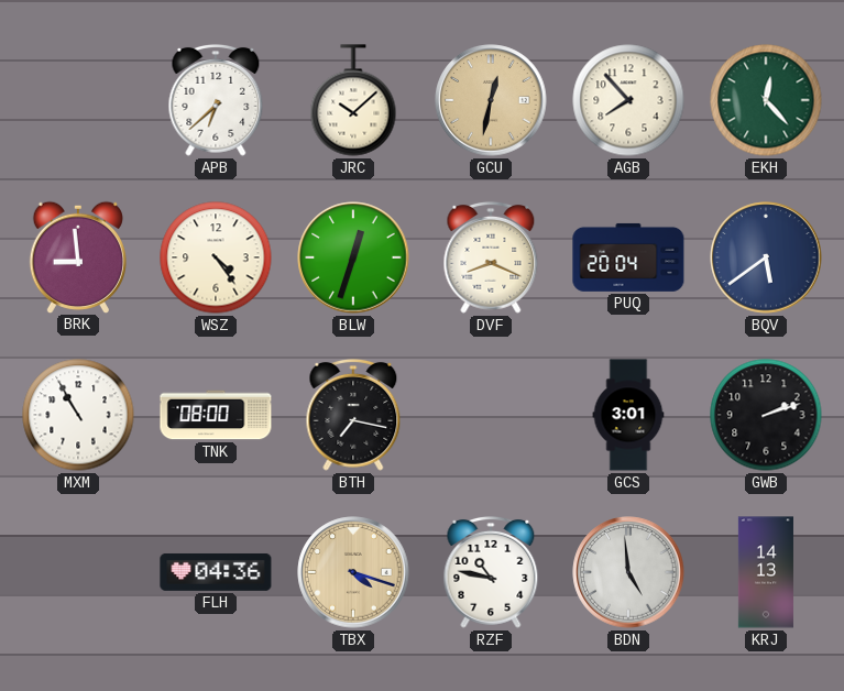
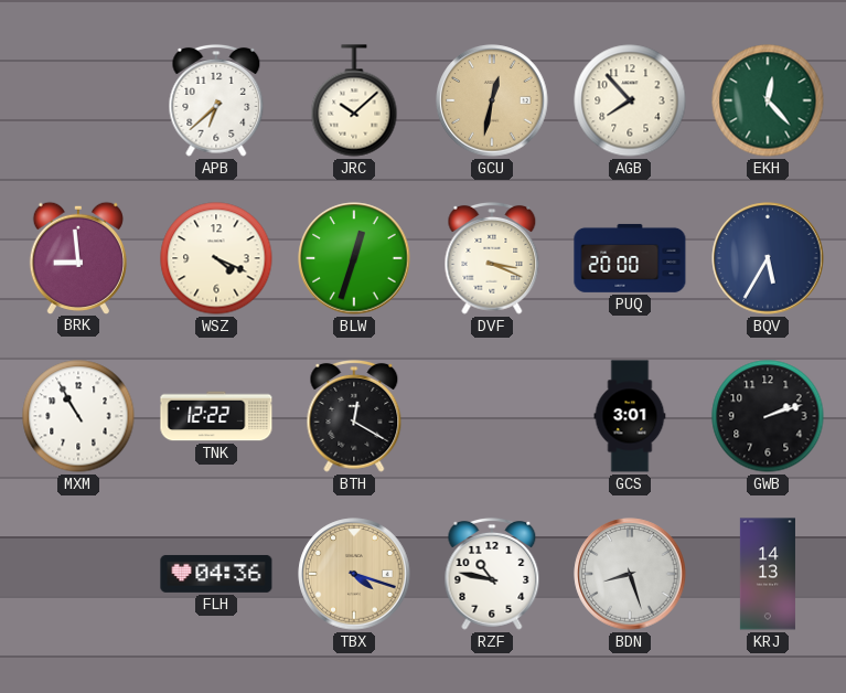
WSZ: 4:24 -> 4:19 (216, 258)
DVF: 8:19 -> 3:19 (492, 258)
PUQ: 20:04 -> 20:00 (630, 258)
BQV: 5:39 -> 5:35 (768, 258)
TNK: 08:00 -> 12:22 (216, 416)
BTH: 7:17 -> 12:20 (354, 416)
BDN: 4:59 -> 8:27 (630, 574)
